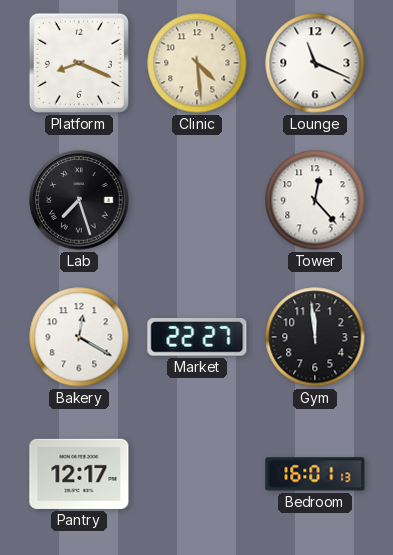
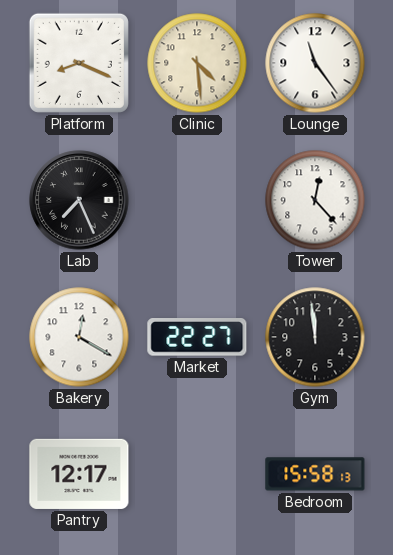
Lounge: 11:19 -> 11:24 (315, 63)
Lab: 7:27 -> 7:26 (79, 200)
Bedroom: 16:01 -> 15:58 (315, 474)
